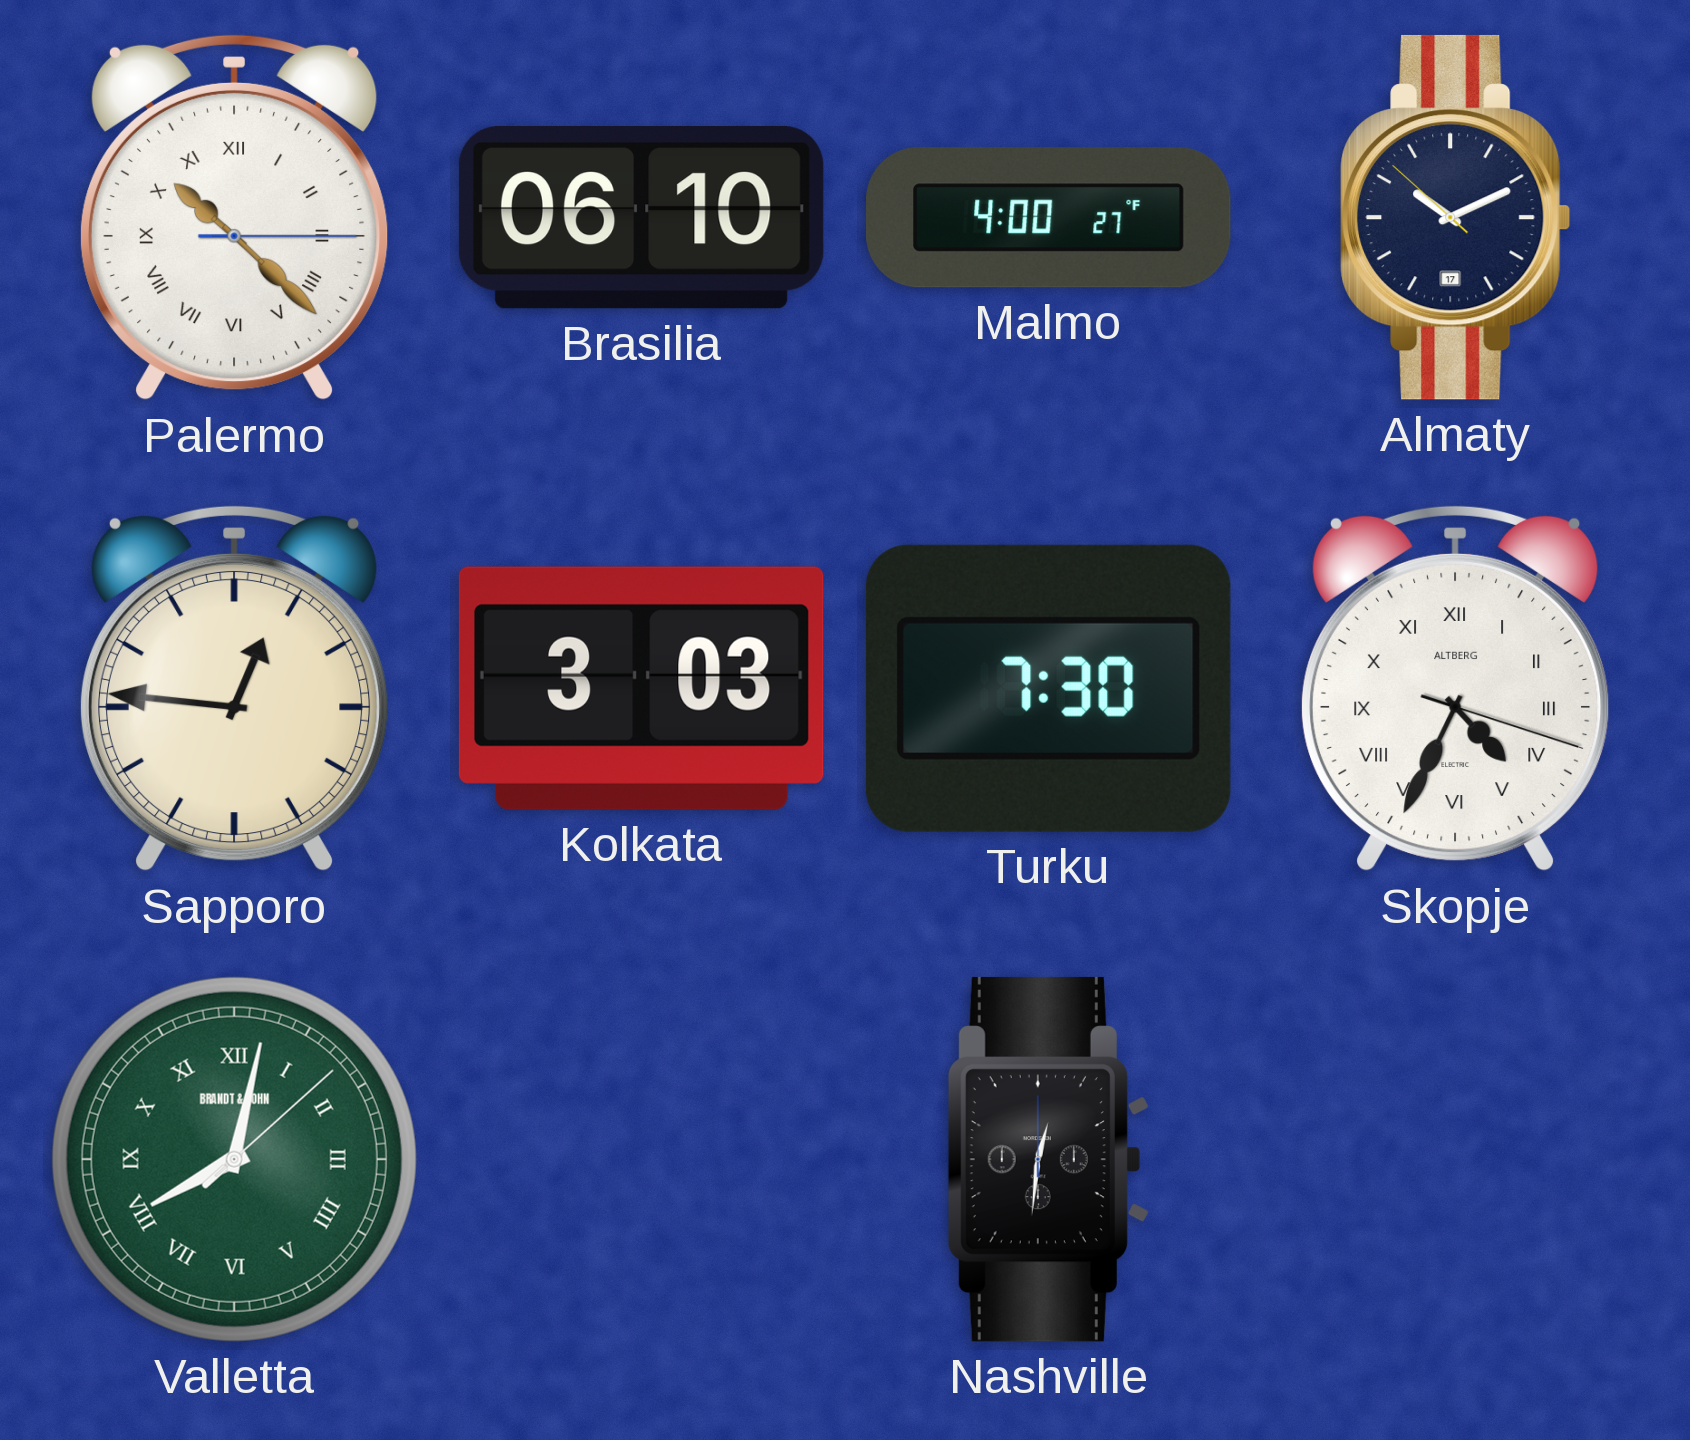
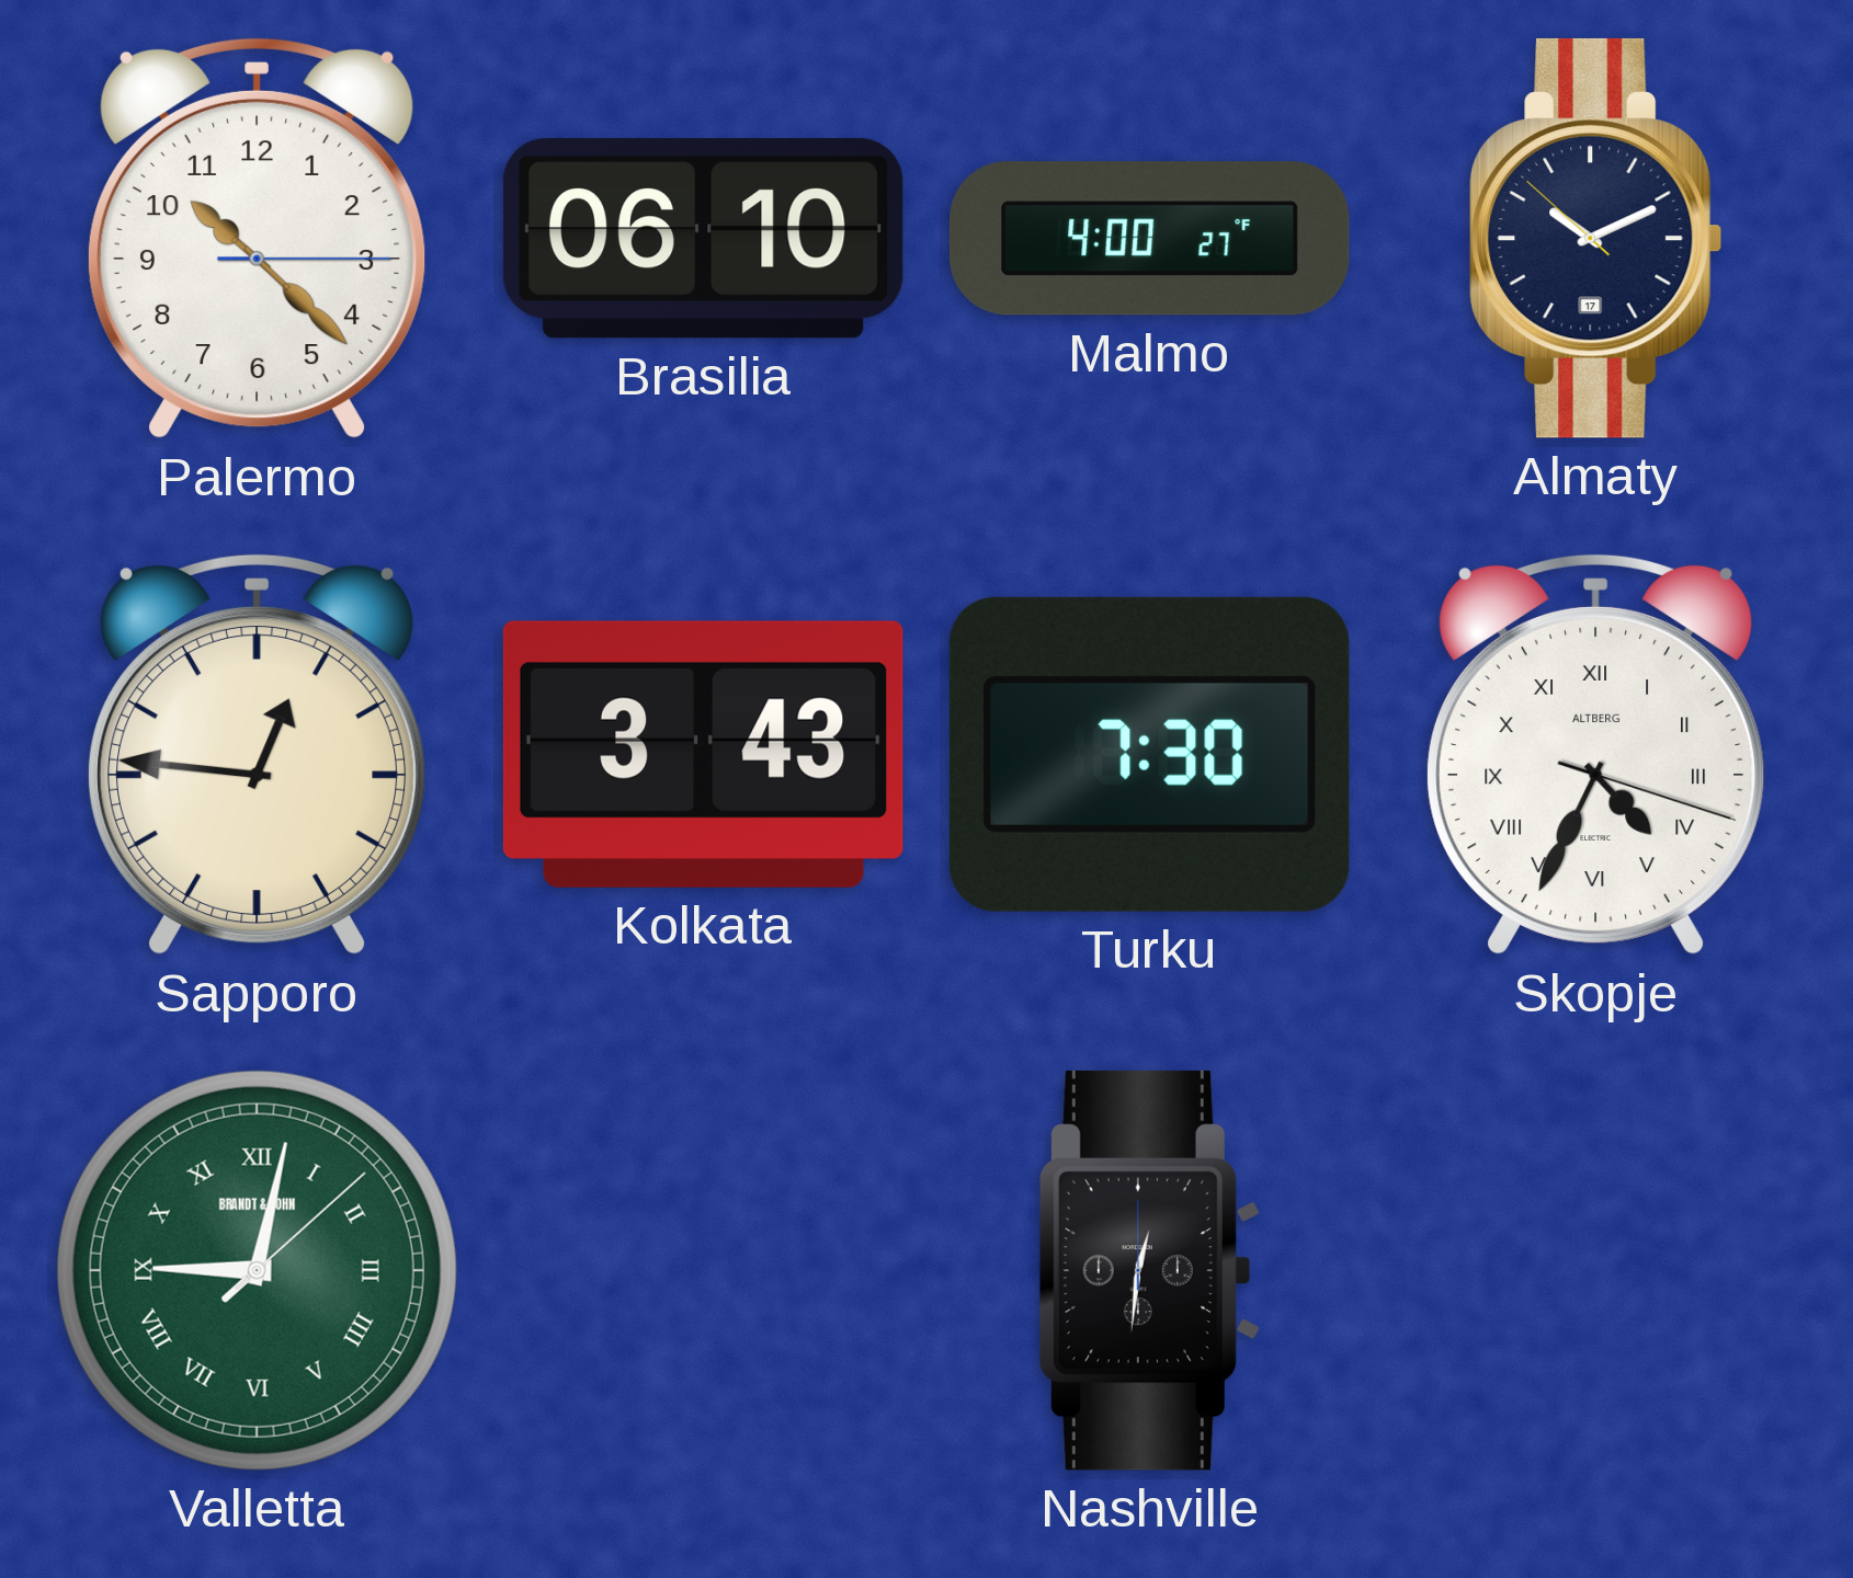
Palermo numerals: Roman -> Arabic (258, 238)
Kolkata: 3:03 -> 3:43 (703, 754)
Valletta: 8:02 -> 9:02 (257, 1270)
